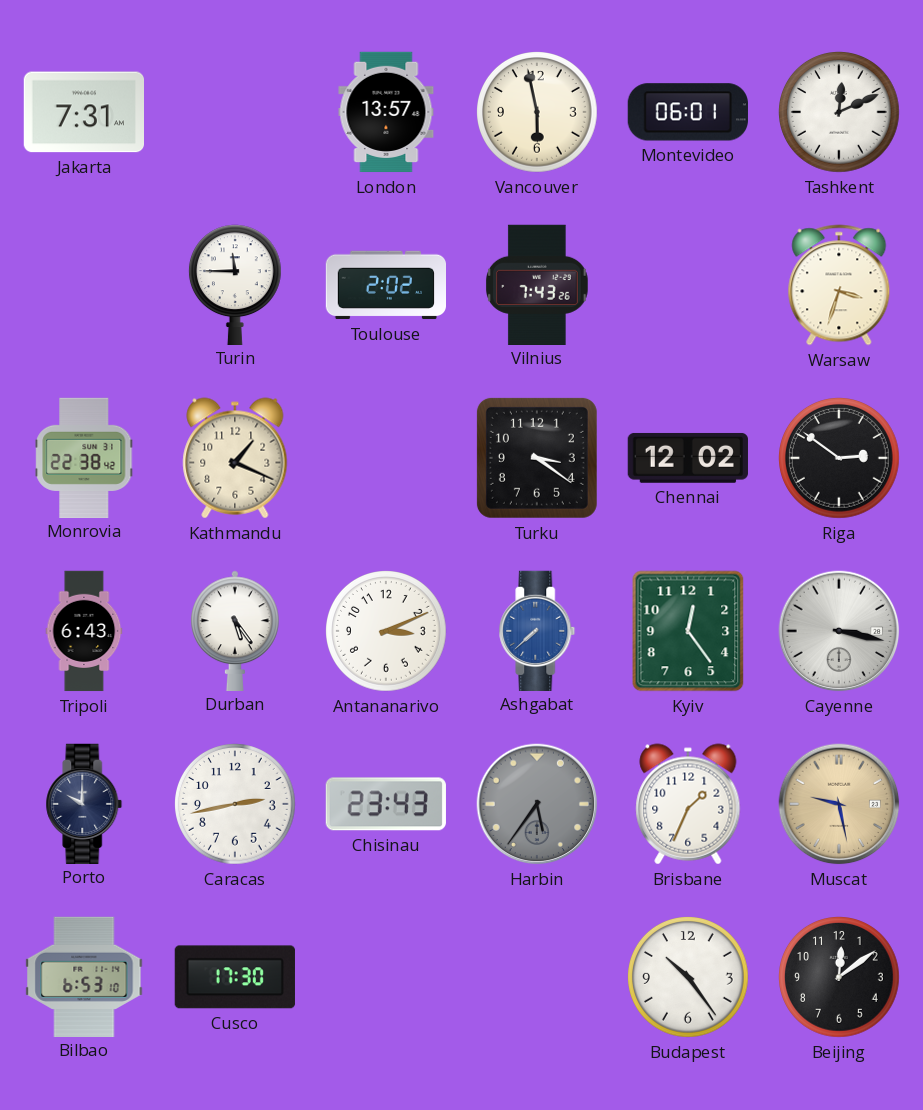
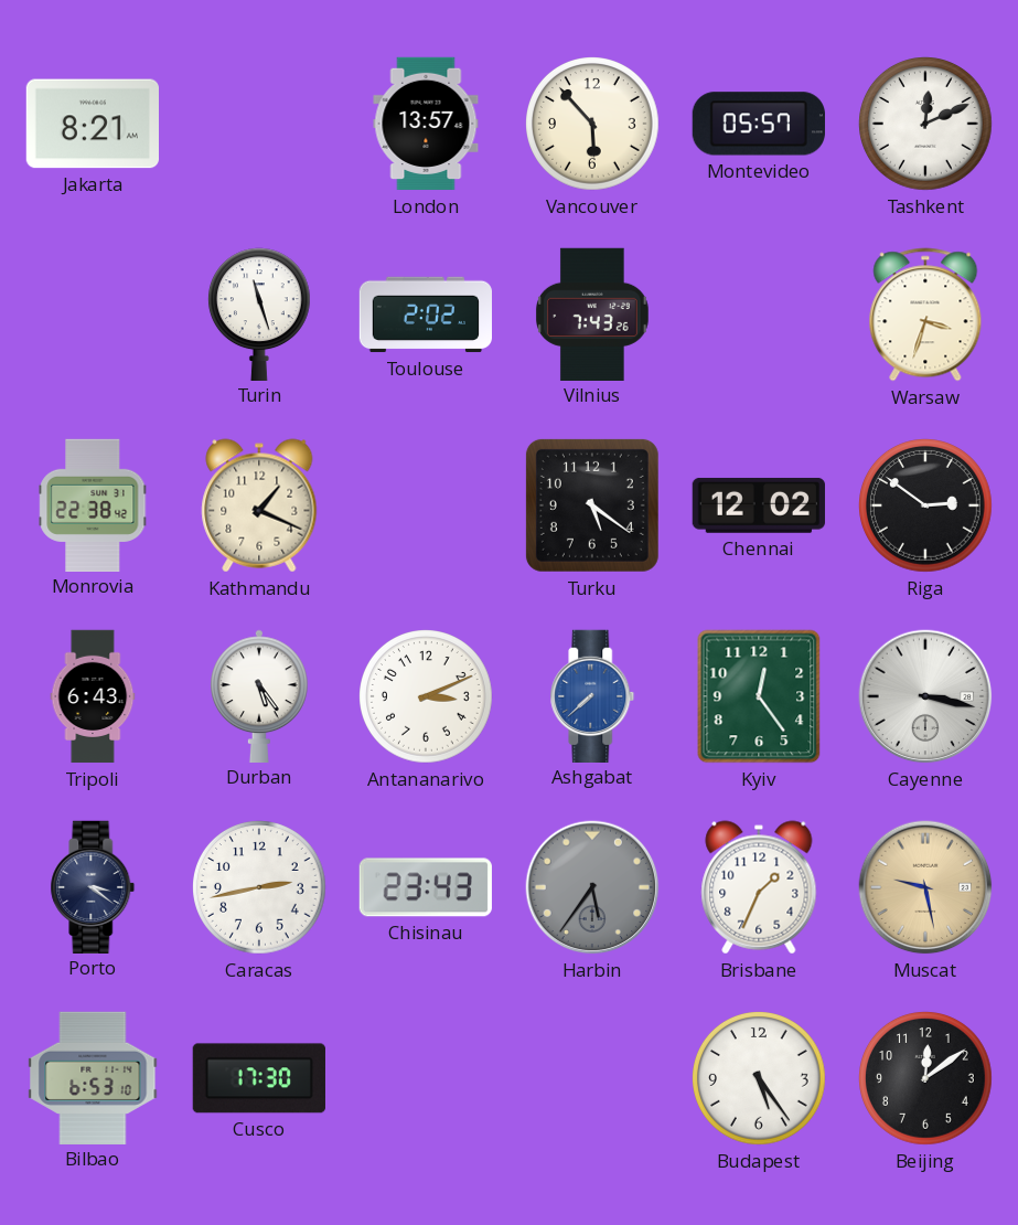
Jakarta: 7:31 -> 8:21 (92, 124)
Vancouver: 5:58 -> 5:53 (593, 125)
Montevideo: 06:01 -> 05:57 (759, 124)
Turin: 11:45 -> 11:27 (259, 313)
Turku: 3:21 -> 5:21 (592, 505)
Porto: 10:00 -> 3:21 (93, 886)
Budapest: 10:24 -> 5:24 (760, 1079)
